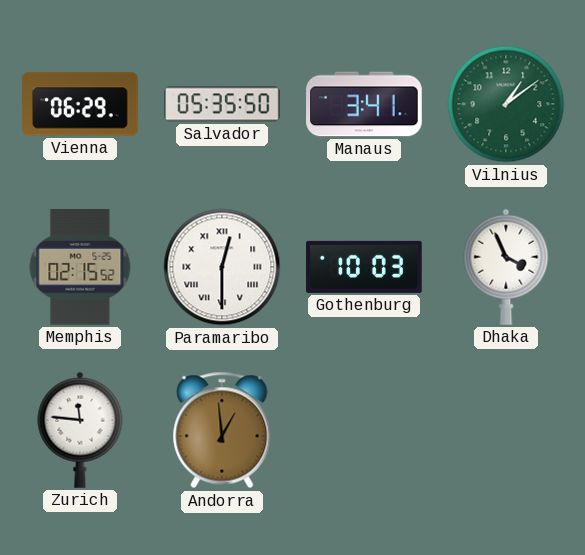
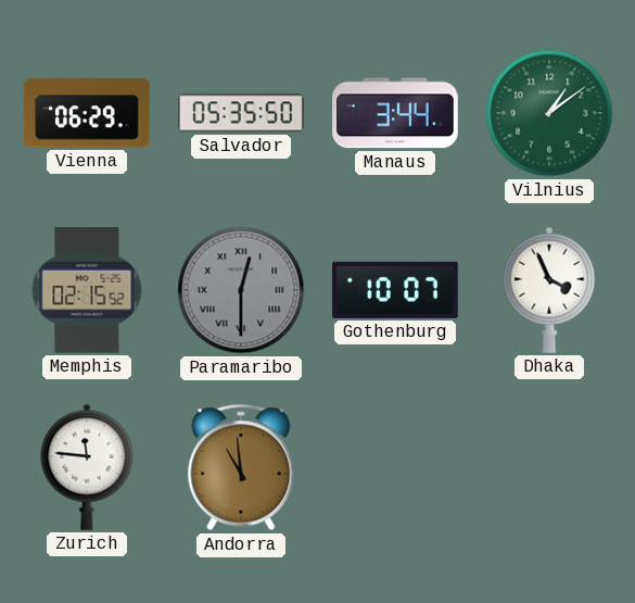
Manaus: 3:41 -> 3:44 (395, 113)
Paramaribo dial: white -> grey (241, 290)
Gothenburg: 10:03 -> 10:07 (395, 290)
Andorra: 12:59 -> 10:59 (241, 467)
